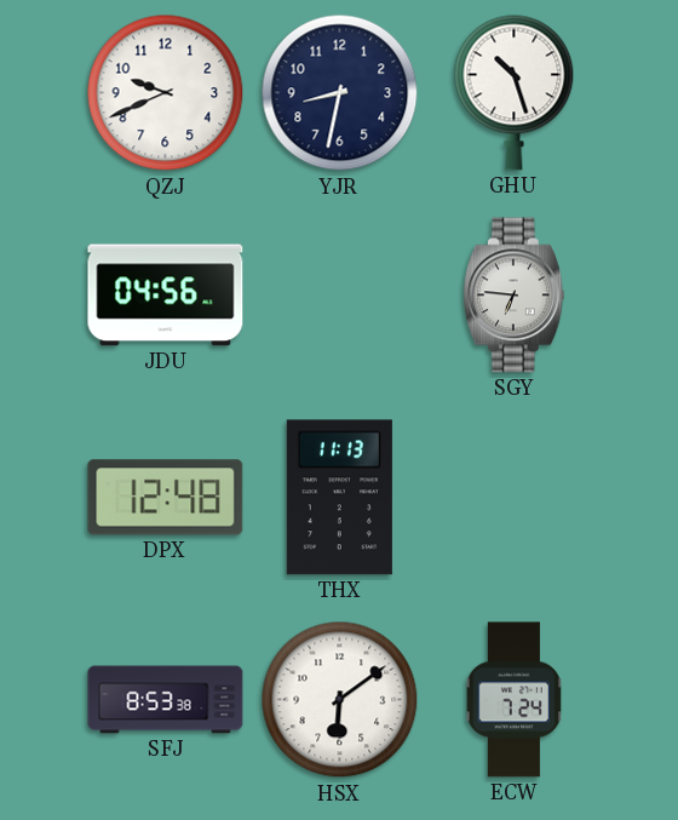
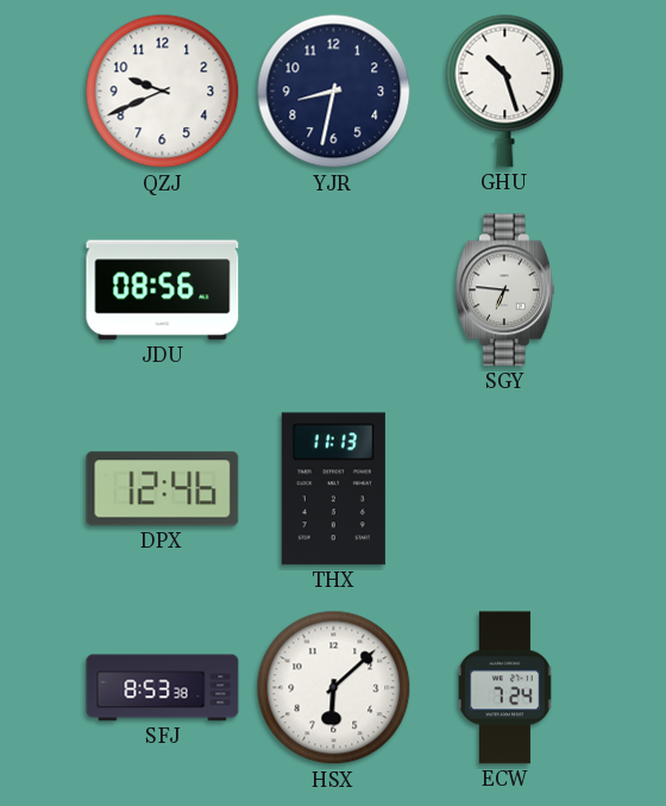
JDU: 04:56 -> 08:56 (163, 290)
DPX: 12:48 -> 12:46 (163, 489)
HSX: 6:09 -> 6:08 (334, 688)
